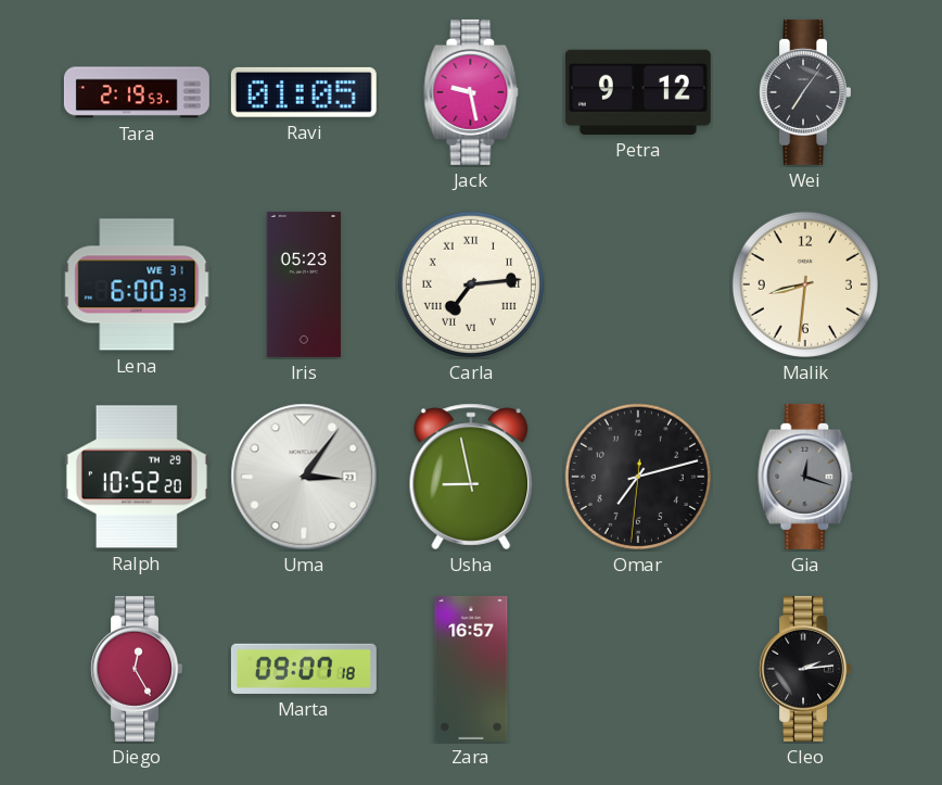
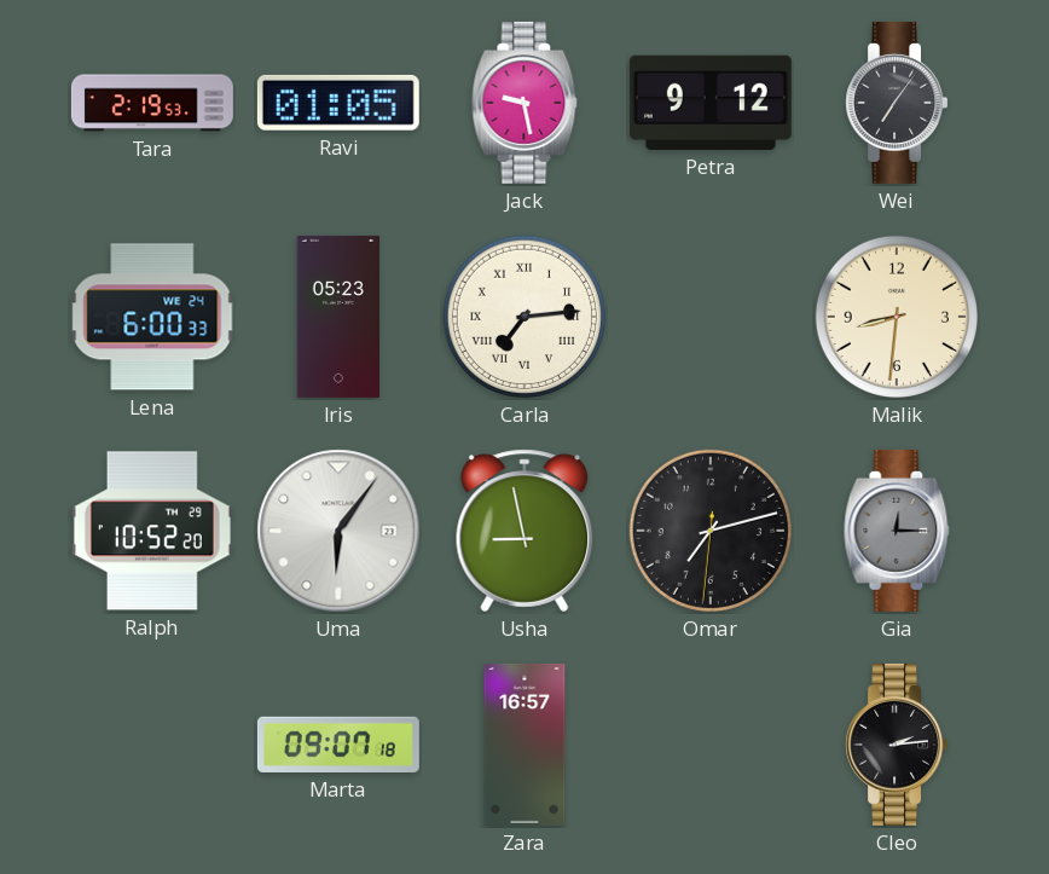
Lena date: WE 31 -> WE 24 (152, 317)
Uma: 3:06 -> 6:06 (338, 531)
Gia: 12:18 -> 12:15 (897, 531)
Diego: 12:25 -> none (136, 669)
